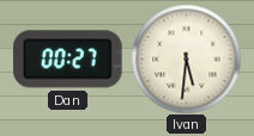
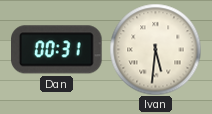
Dan: 00:27 -> 00:31 (57, 50)
